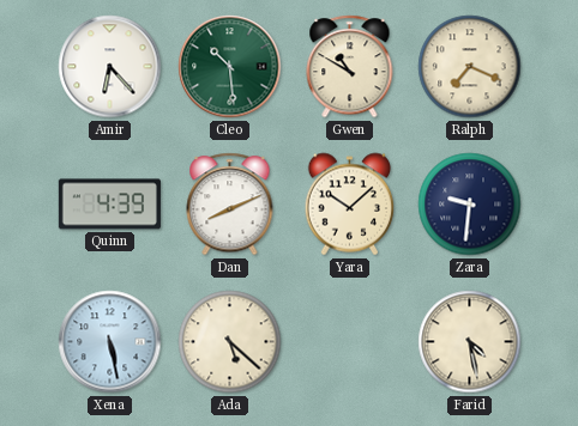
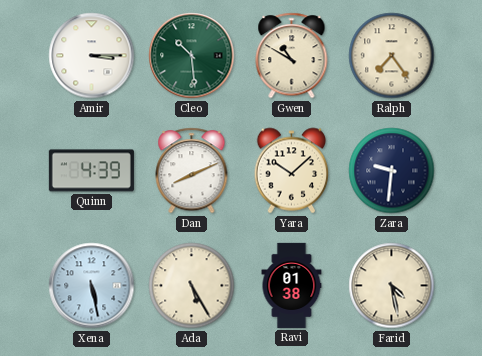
Amir: 6:23 -> 3:15 (92, 56)
Ralph: 7:19 -> 7:24 (392, 56)
Ada: 5:22 -> 5:25 (192, 286)
Ravi: none -> 01:38 (292, 285)
